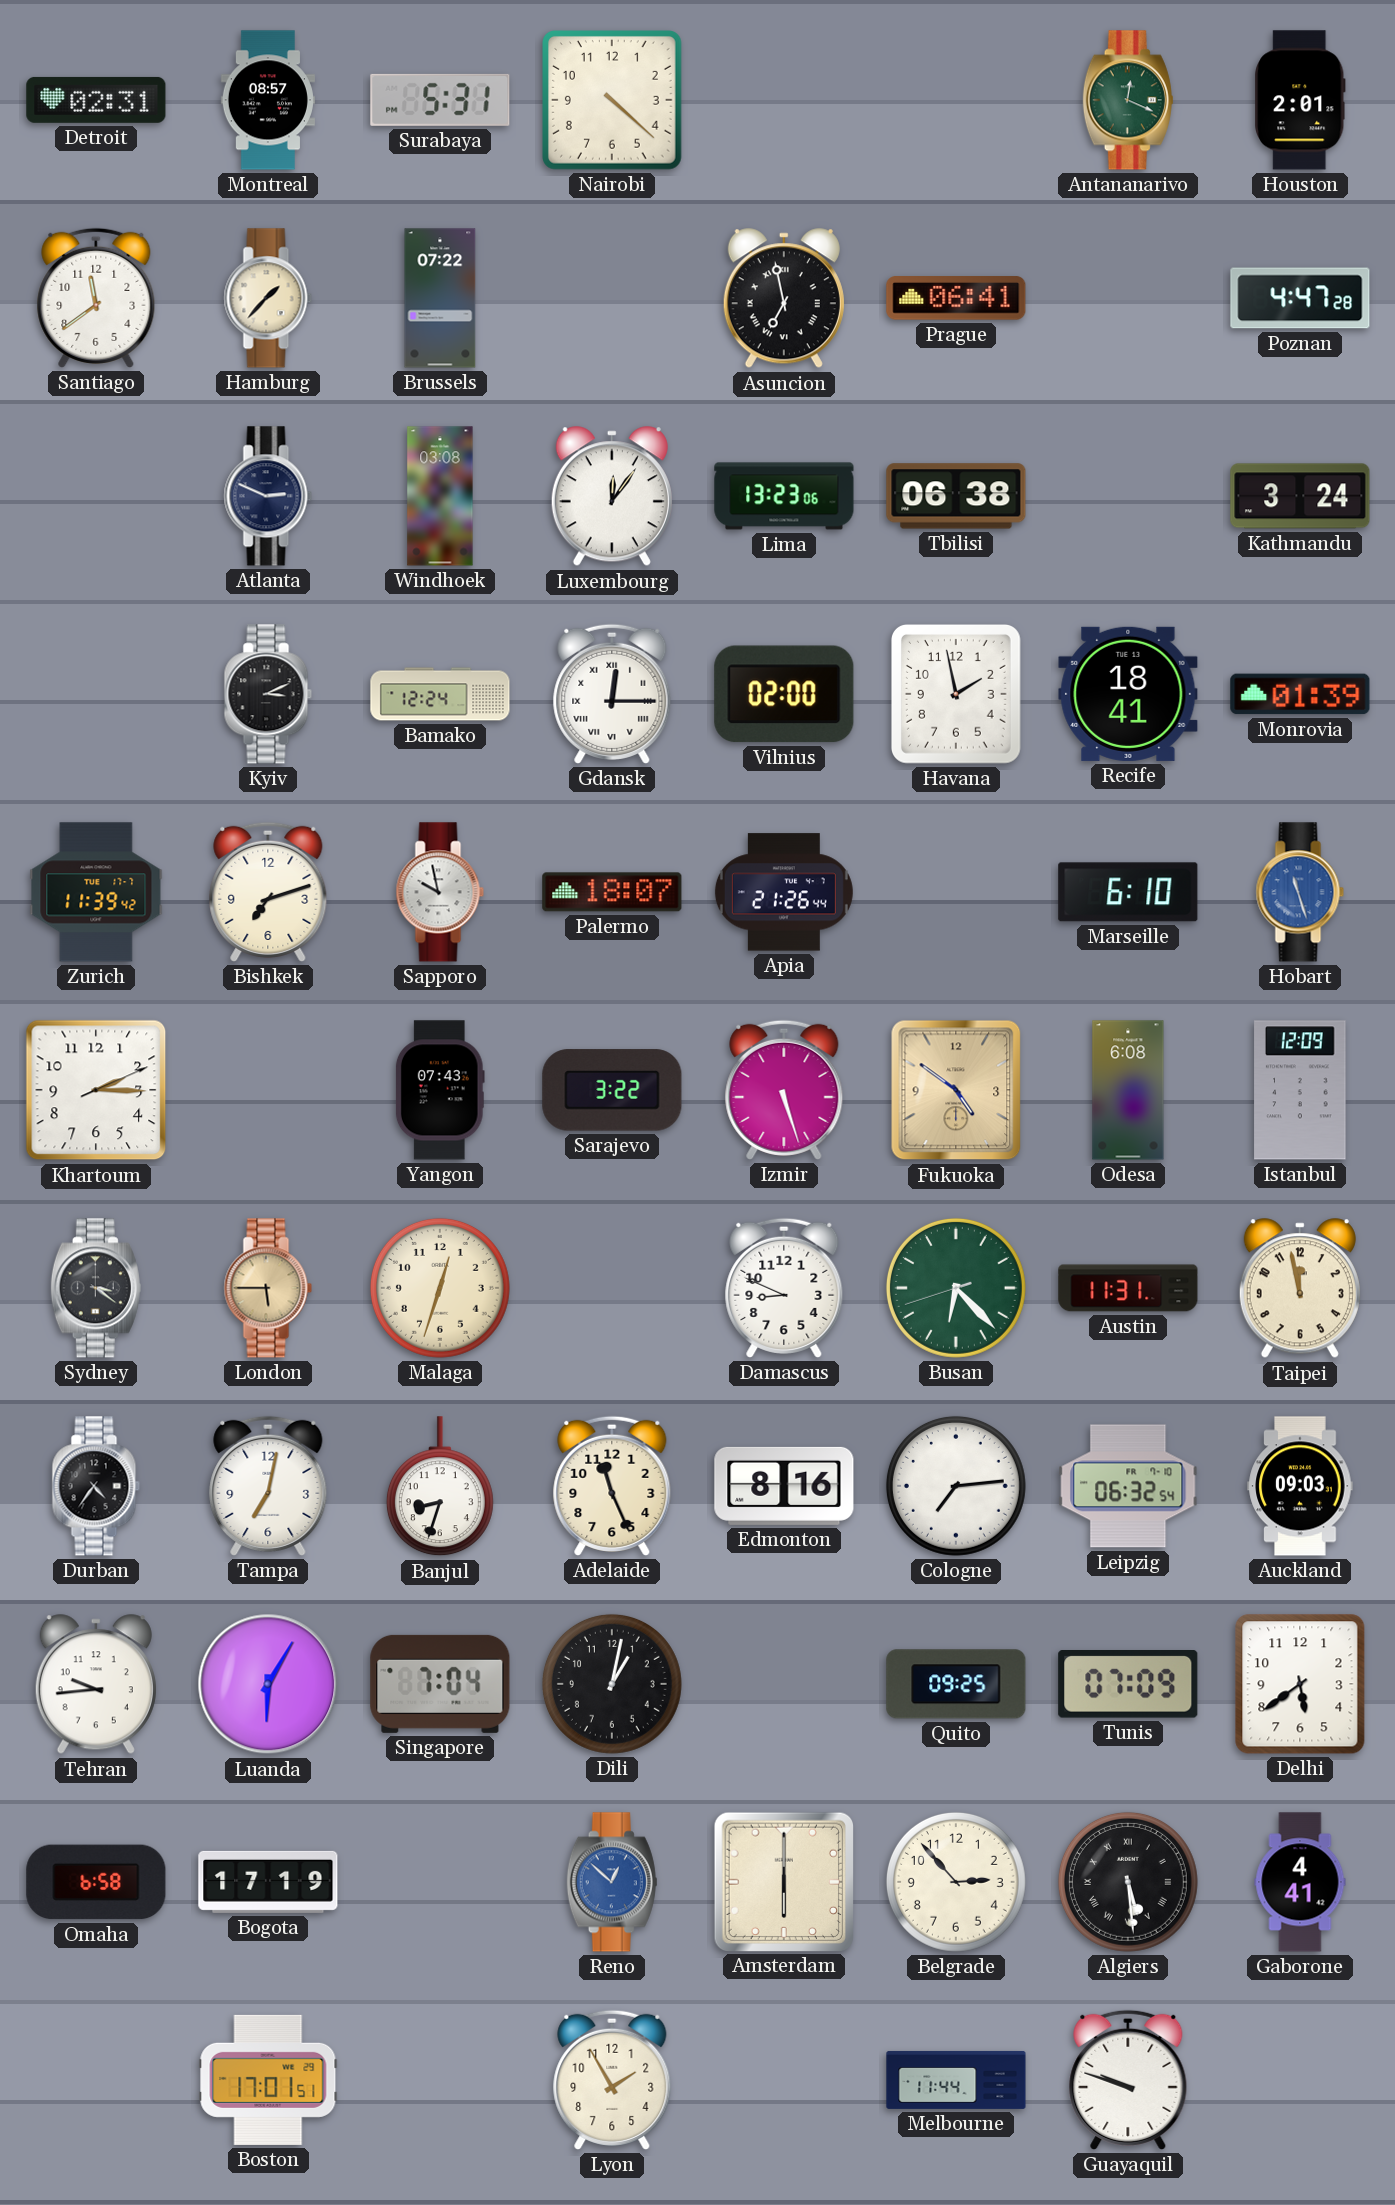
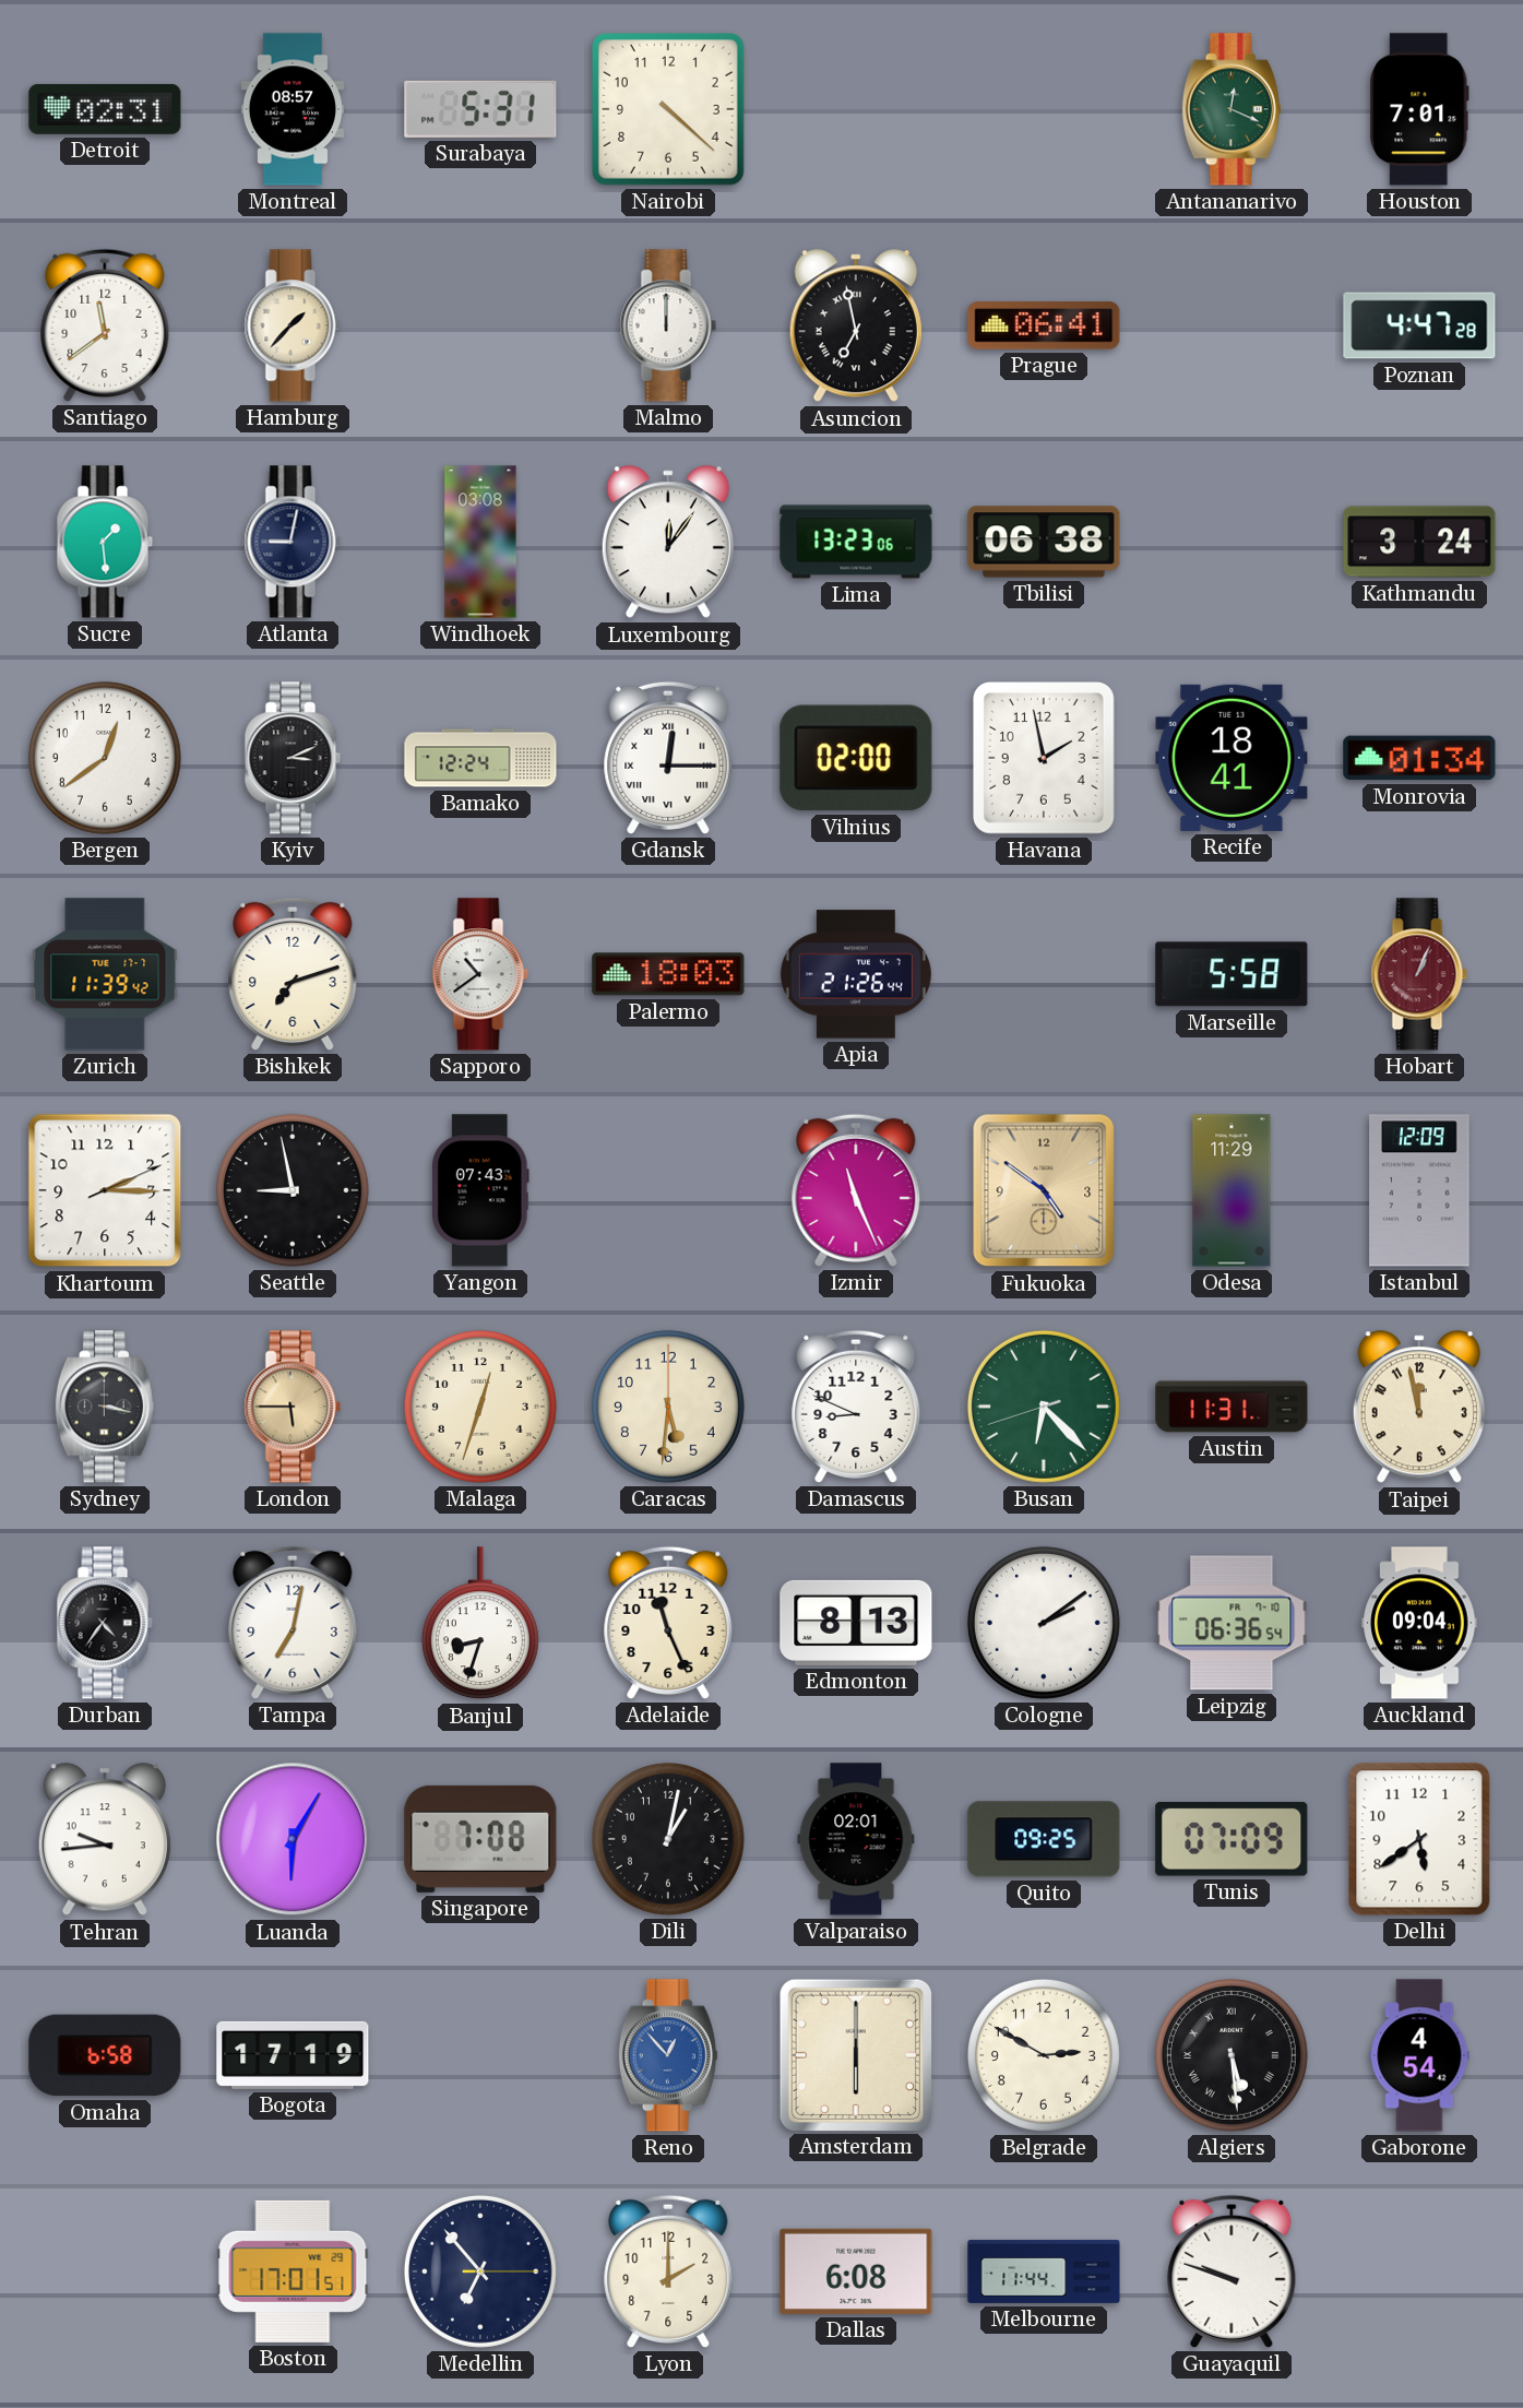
Houston: 2:01 -> 7:01 (1420, 109)
Brussels: 07:22 -> none (440, 298)
Malmo: none -> 12:00 (668, 325)
Sucre: none -> 1:29 (105, 542)
Atlanta: 2:49 -> 9:02 (293, 542)
Bergen: none -> 12:39 (105, 758)
Monrovia: 01:39 -> 01:34 (1419, 758)
Sapporo: 9:58 -> 10:39 (480, 974)
Palermo: 18:07 -> 18:03 (668, 974)
Marseille: 6:10 -> 5:58 (1232, 974)
Hobart: 11:27 -> 1:04 (1419, 974)
Hobart dial: blue -> burgundy (1419, 974)
Seattle: none -> 8:58 (293, 1190)
Sarajevo: 3:22 -> none (612, 1090)
Izmir: 5:27 -> 11:26 (856, 1190)
Odesa: 6:08 -> 11:29 (1232, 1190)
Sydney: 3:21 -> 3:17 (105, 1407)
Caracas: none -> 5:31 (668, 1407)
Edmonton: 8:16 -> 8:13 (856, 1623)
Cologne: 7:14 -> 2:09 (1044, 1623)
Leipzig: 06:32 -> 06:36 (1232, 1623)
Auckland: 09:03 -> 09:04 (1419, 1623)
Singapore: 7:04 -> 7:08 (480, 1839)
Valparaiso: none -> 02:01 (856, 1839)
Reno: 12:52 -> 12:53 (668, 2055)
Belgrade: 2:53 -> 2:50 (1044, 2055)
Gaborone: 4:41 -> 4:54 (1419, 2055)
Medellin: none -> 6:53 (480, 2271)
Lyon: 1:55 -> 2:00 (668, 2271)
Dallas: none -> 6:08 (856, 2271)
